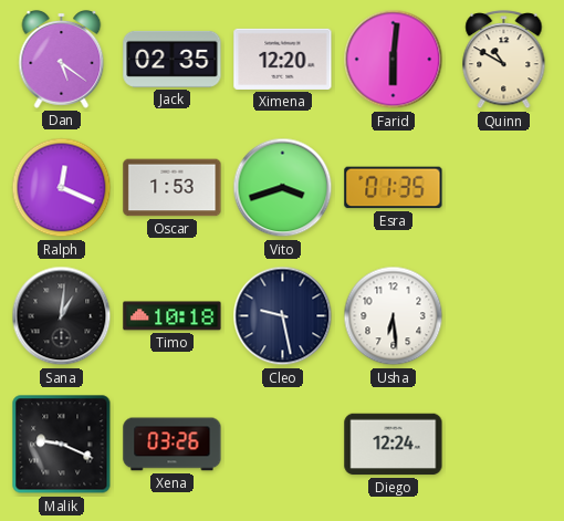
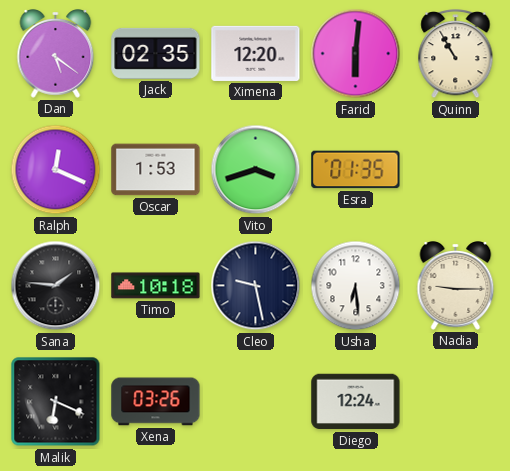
Quinn: 10:50 -> 10:55 (456, 54)
Sana: 1:01 -> 1:46 (56, 286)
Nadia: none -> 9:15 (456, 286)
Malik: 9:19 -> 6:19 (56, 402)
